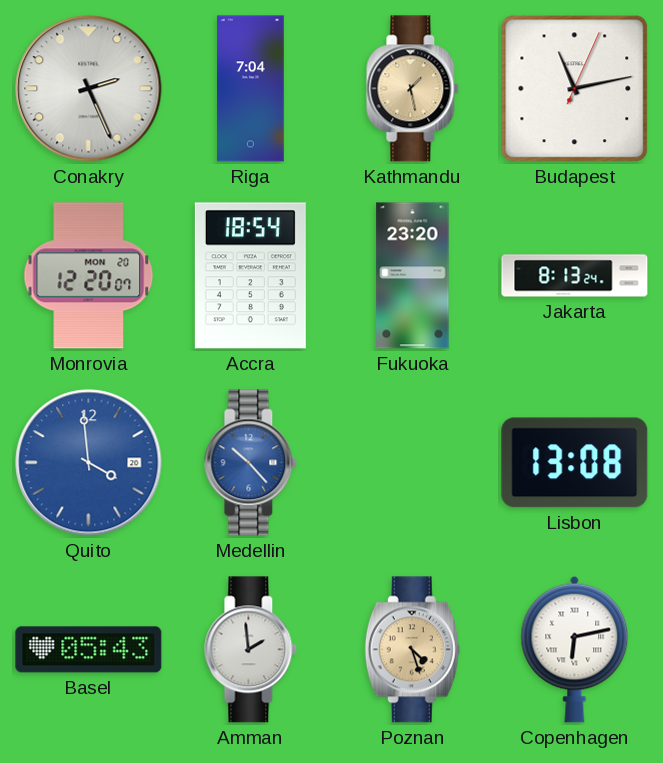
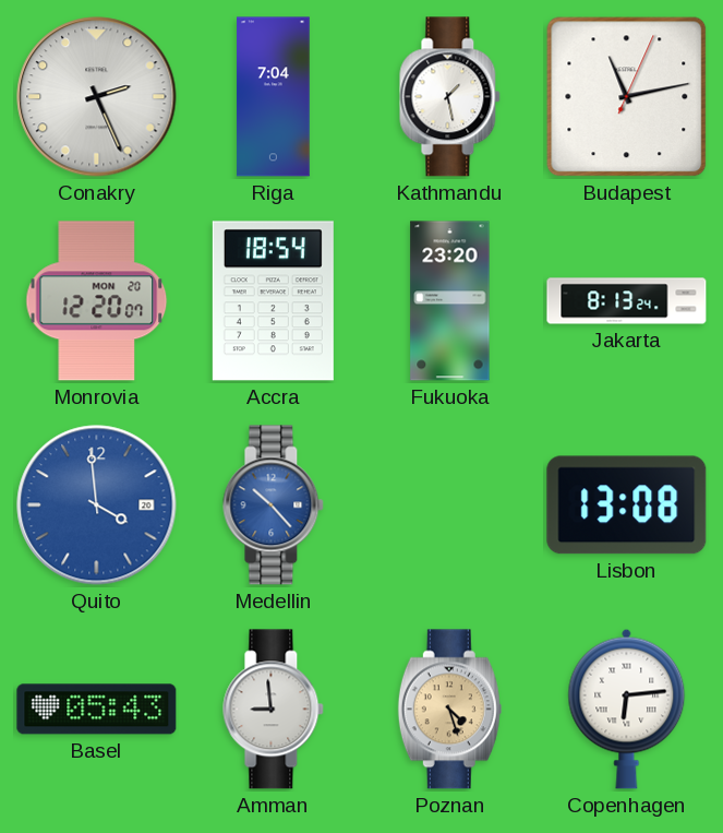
Kathmandu dial: champagne -> white (450, 97)
Amman: 1:59 -> 8:59 (274, 710)
Copenhagen: 6:13 -> 6:14 (627, 709)
